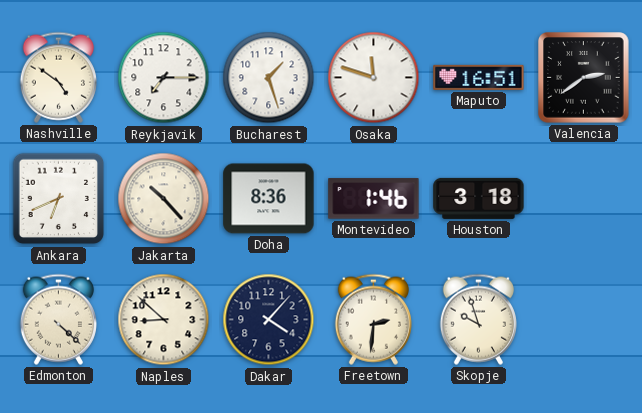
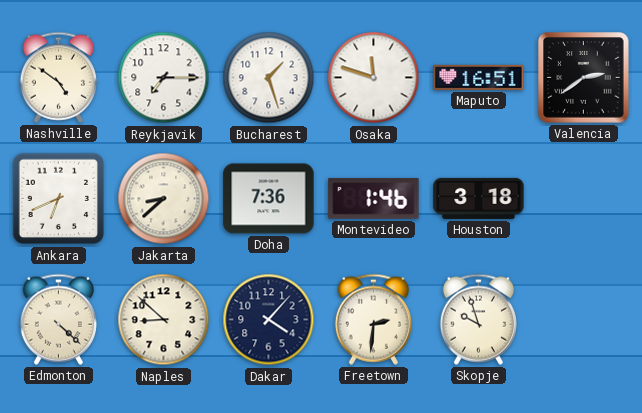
Jakarta: 10:23 -> 8:38 (164, 199)
Doha: 8:36 -> 7:36 (269, 199)
